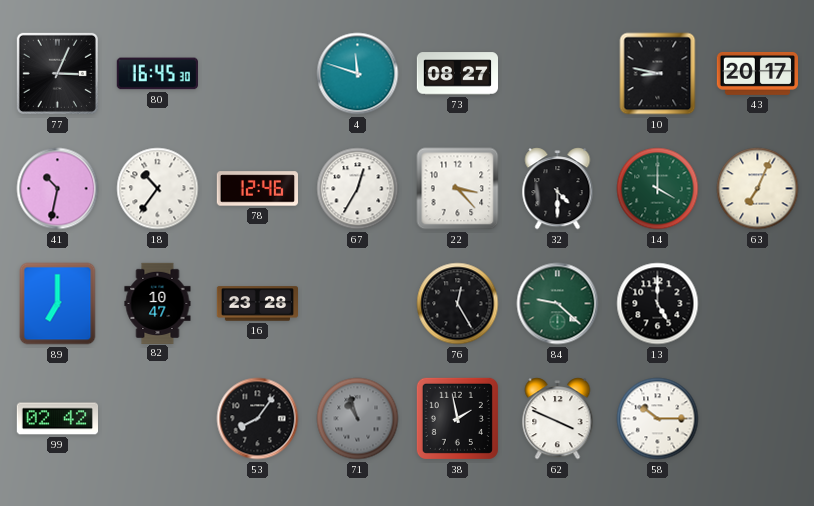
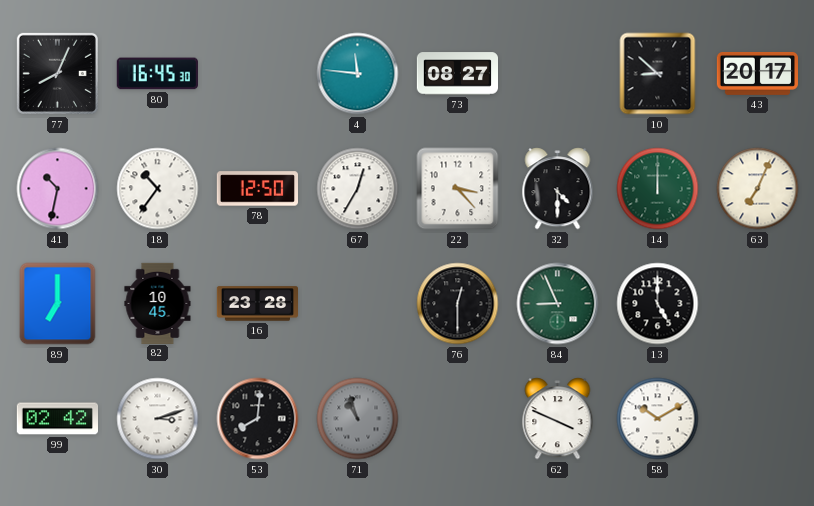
77: 3:04 -> 8:04 (57, 73)
4: 11:48 -> 11:46 (358, 74)
10: 8:47 -> 8:52 (658, 74)
78: 12:46 -> 12:50 (257, 189)
14: 4:00 -> 12:00 (658, 189)
82: 10:47 -> 10:45 (158, 303)
76: 12:25 -> 12:30 (458, 304)
84: 9:22 -> 8:56 (558, 304)
30: none -> 3:12 (158, 419)
53: 8:06 -> 8:01 (258, 419)
38: 1:58 -> none (457, 418)
58: 10:15 -> 10:10 (658, 419)
